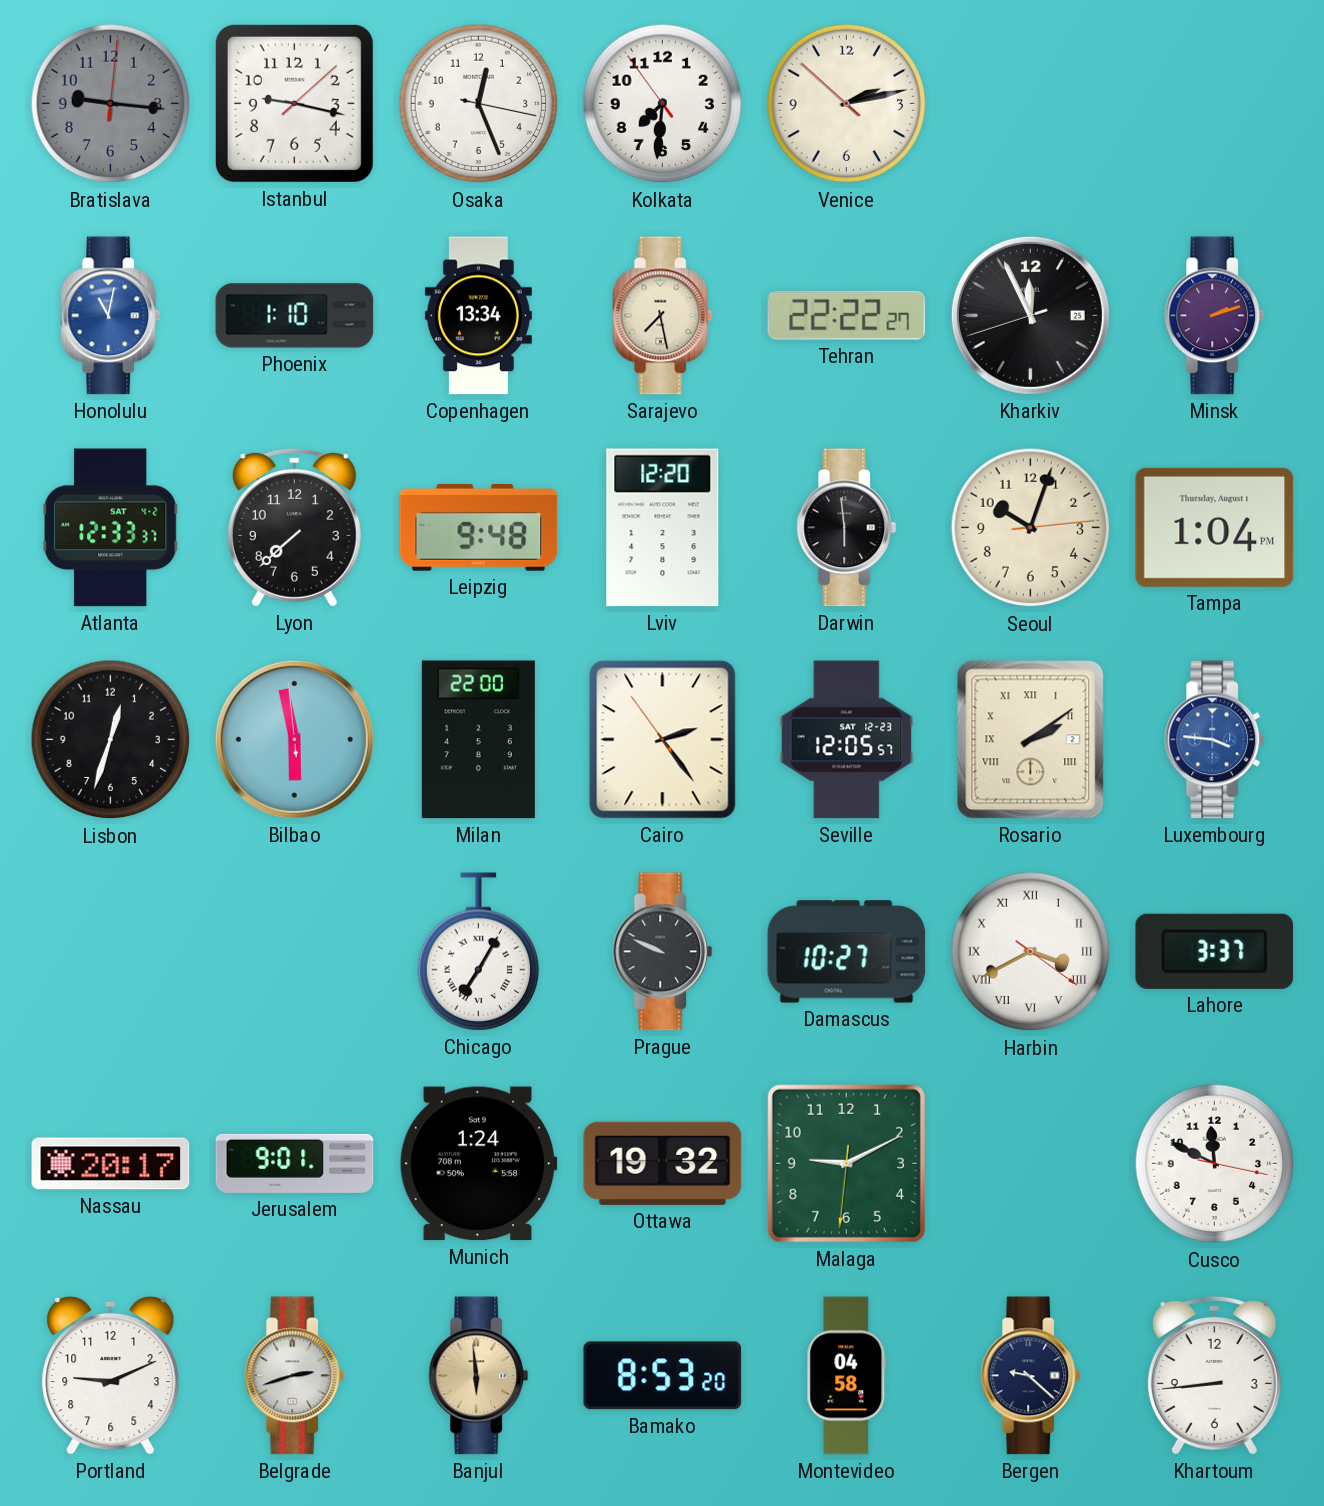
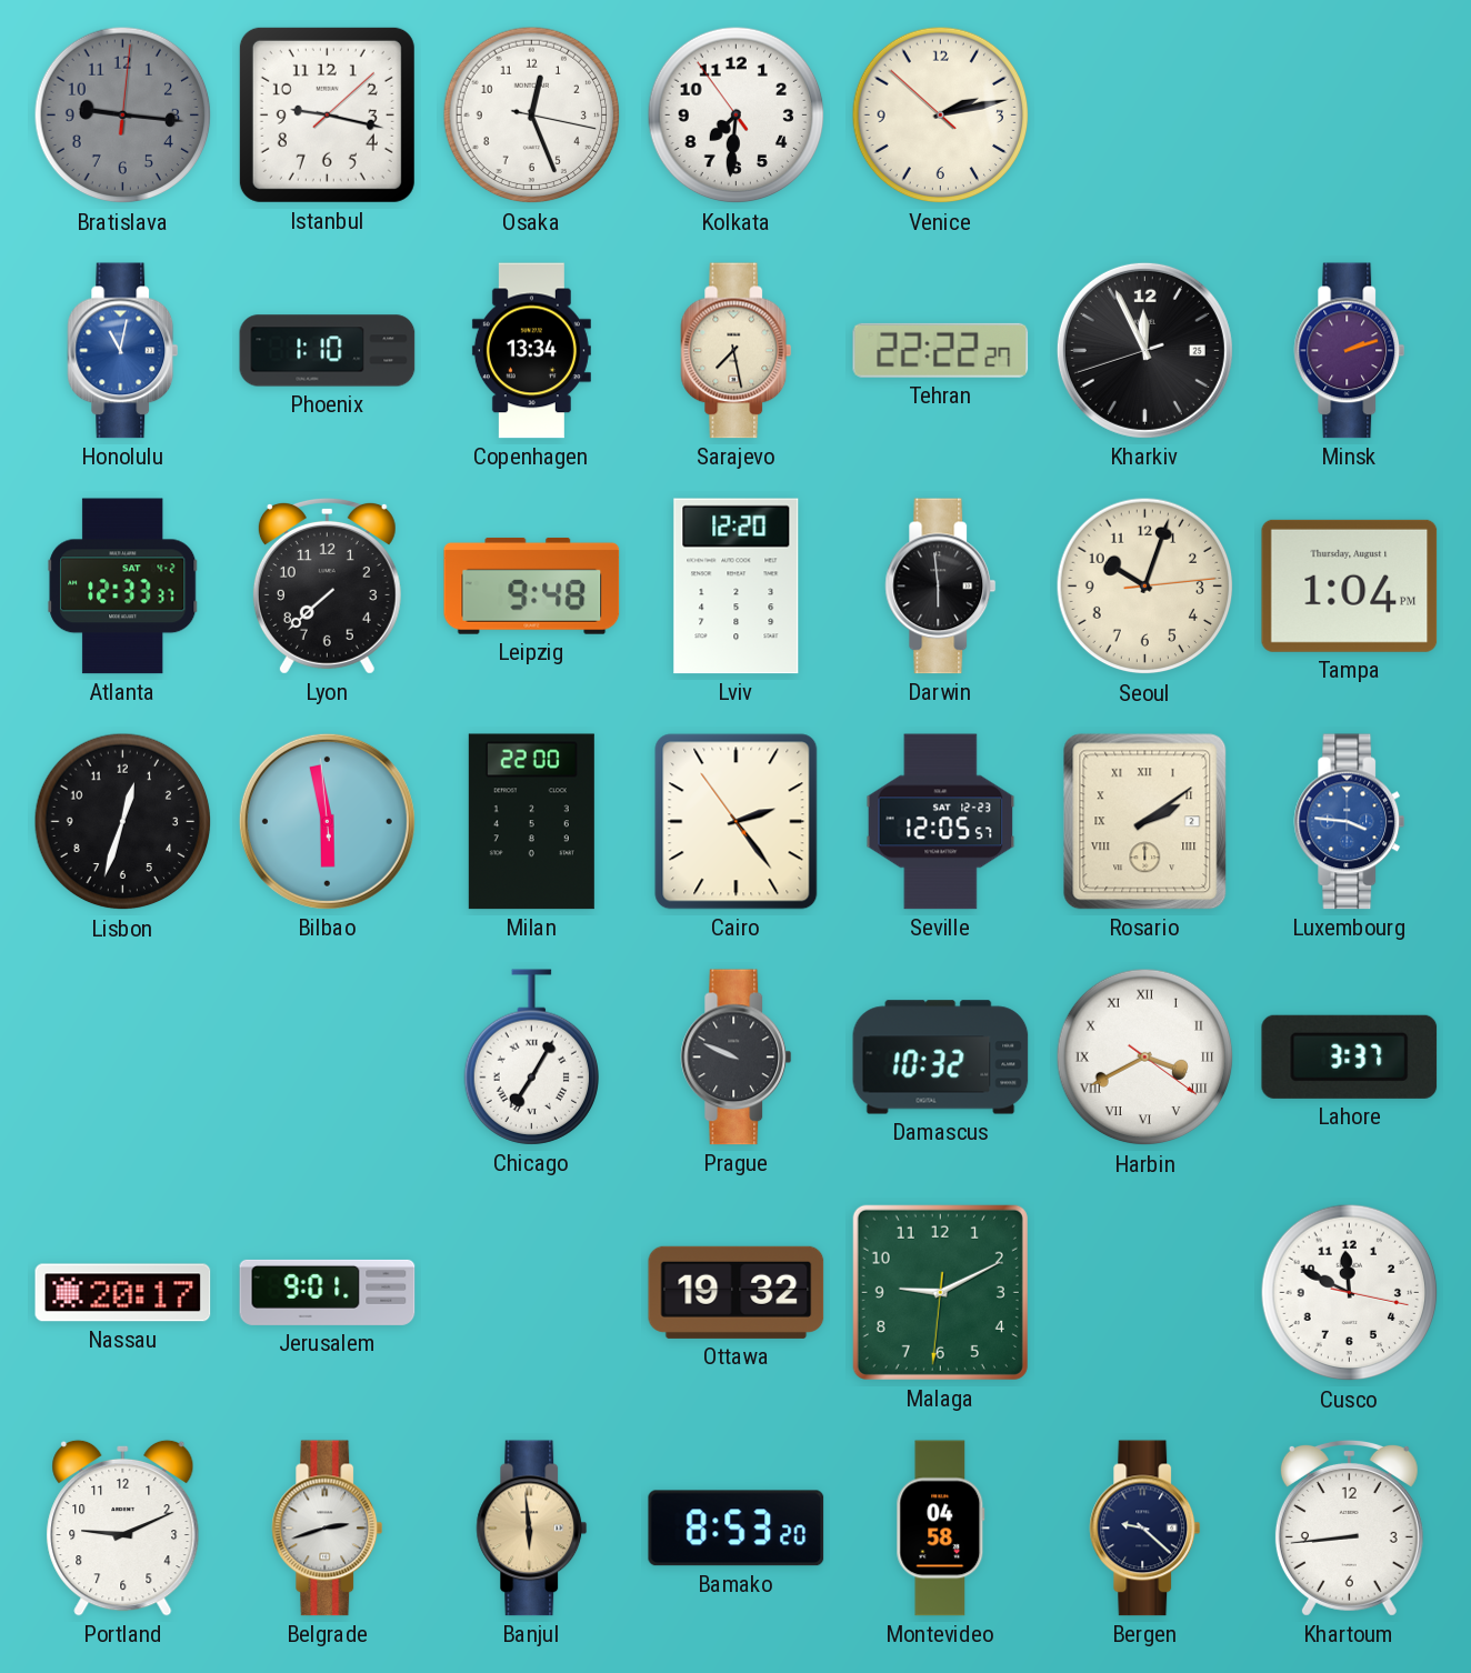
Damascus: 10:27 -> 10:32 (941, 1058)
Munich: 1:24 -> none (478, 1164)
